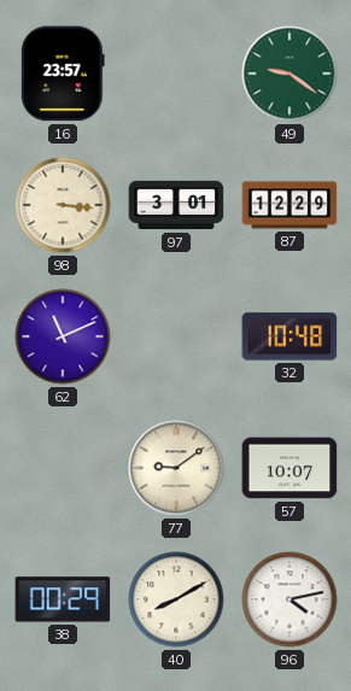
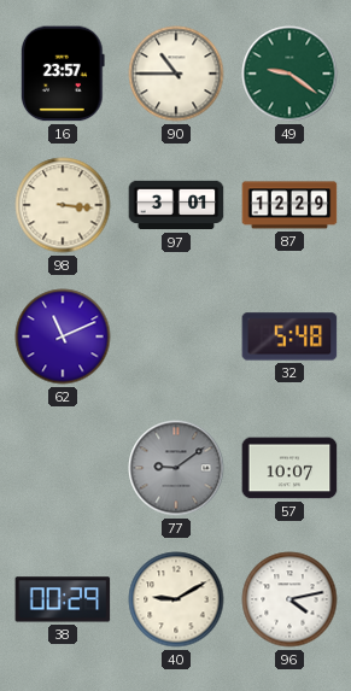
90: none -> 10:45 (176, 74)
32: 10:48 -> 5:48 (289, 336)
77 dial: cream -> grey (176, 468)
40: 8:10 -> 9:10 (176, 599)
